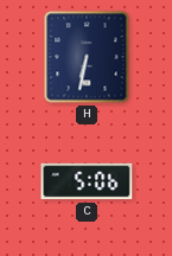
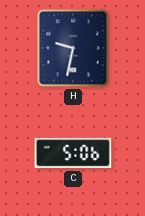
H: 6:32 -> 9:32 (73, 48)
